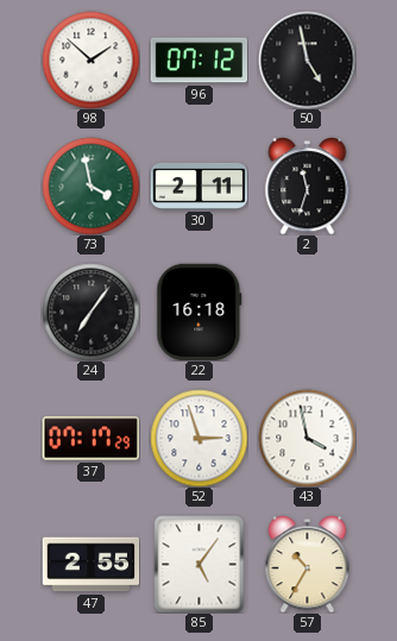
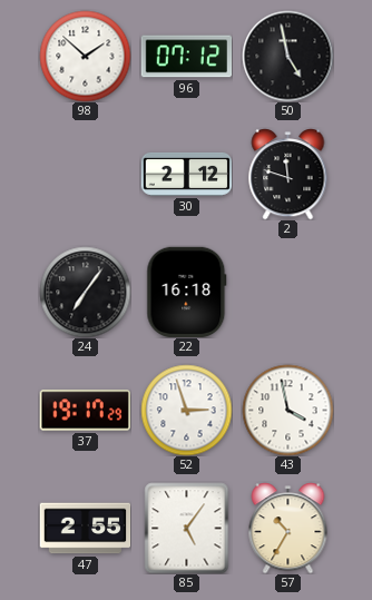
73: 3:58 -> none (90, 186)
30: 2:11 -> 2:12 (186, 174)
2: 11:33 -> 11:48 (288, 174)
37: 07:17 -> 19:17 (85, 411)
